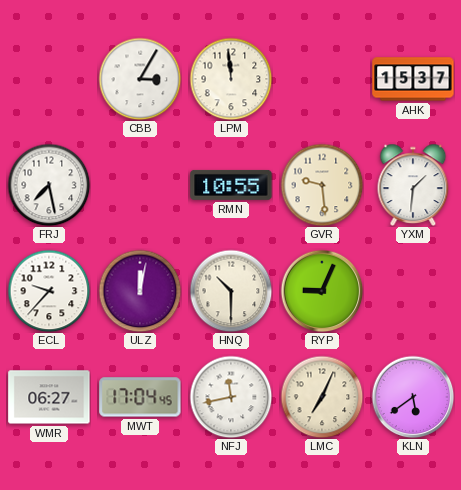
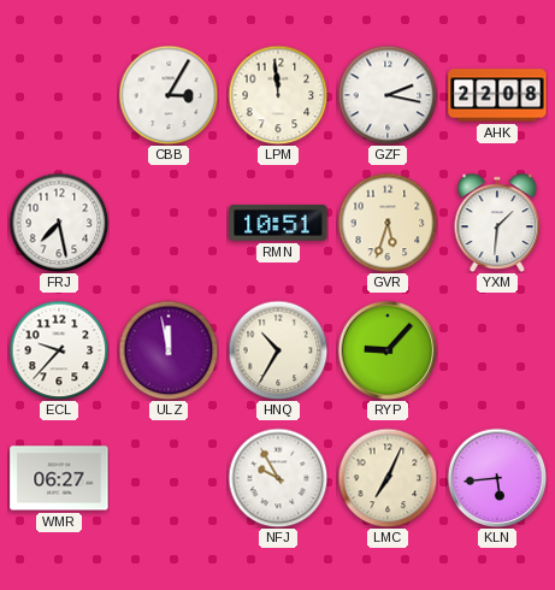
GZF: none -> 2:17 (388, 95)
AHK: 15:37 -> 22:08 (497, 95)
RMN: 10:55 -> 10:51 (278, 223)
GVR: 9:29 -> 5:33 (388, 223)
ULZ: 12:02 -> 11:58 (169, 350)
HNQ: 10:30 -> 10:35 (278, 350)
RYP: 9:04 -> 9:07 (388, 350)
MWT: 17:04 -> none (140, 397)
NFJ: 11:43 -> 9:55 (278, 478)
KLN: 5:39 -> 5:44 (497, 478)
